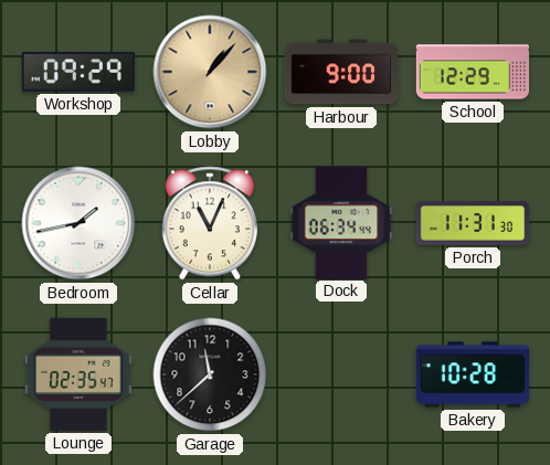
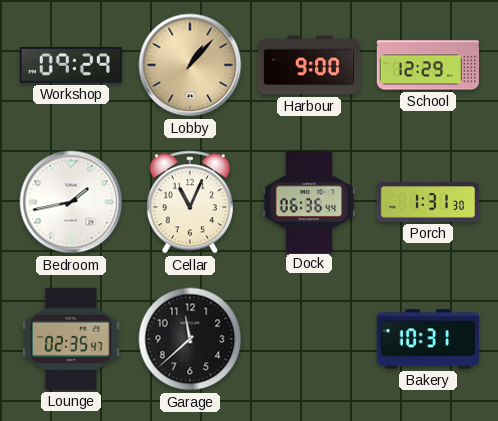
Dock: 06:34 -> 06:36 (309, 201)
Porch: 11:31 -> 1:31 (427, 202)
Bakery: 10:28 -> 10:31 (427, 339)
